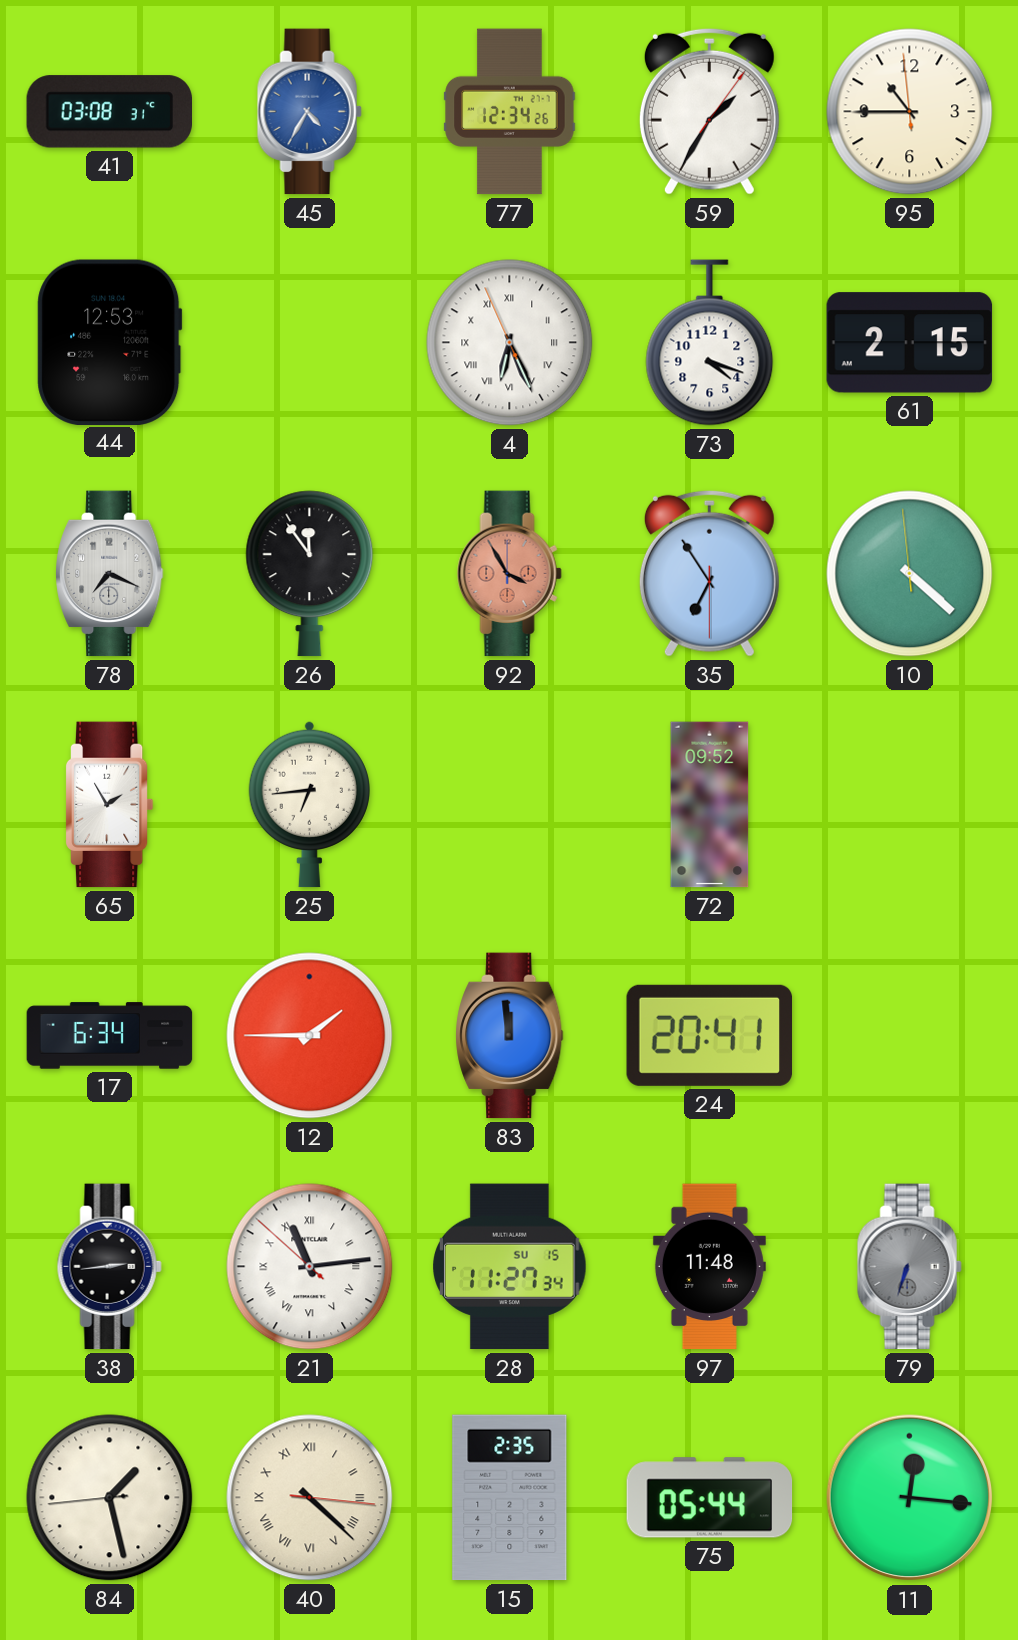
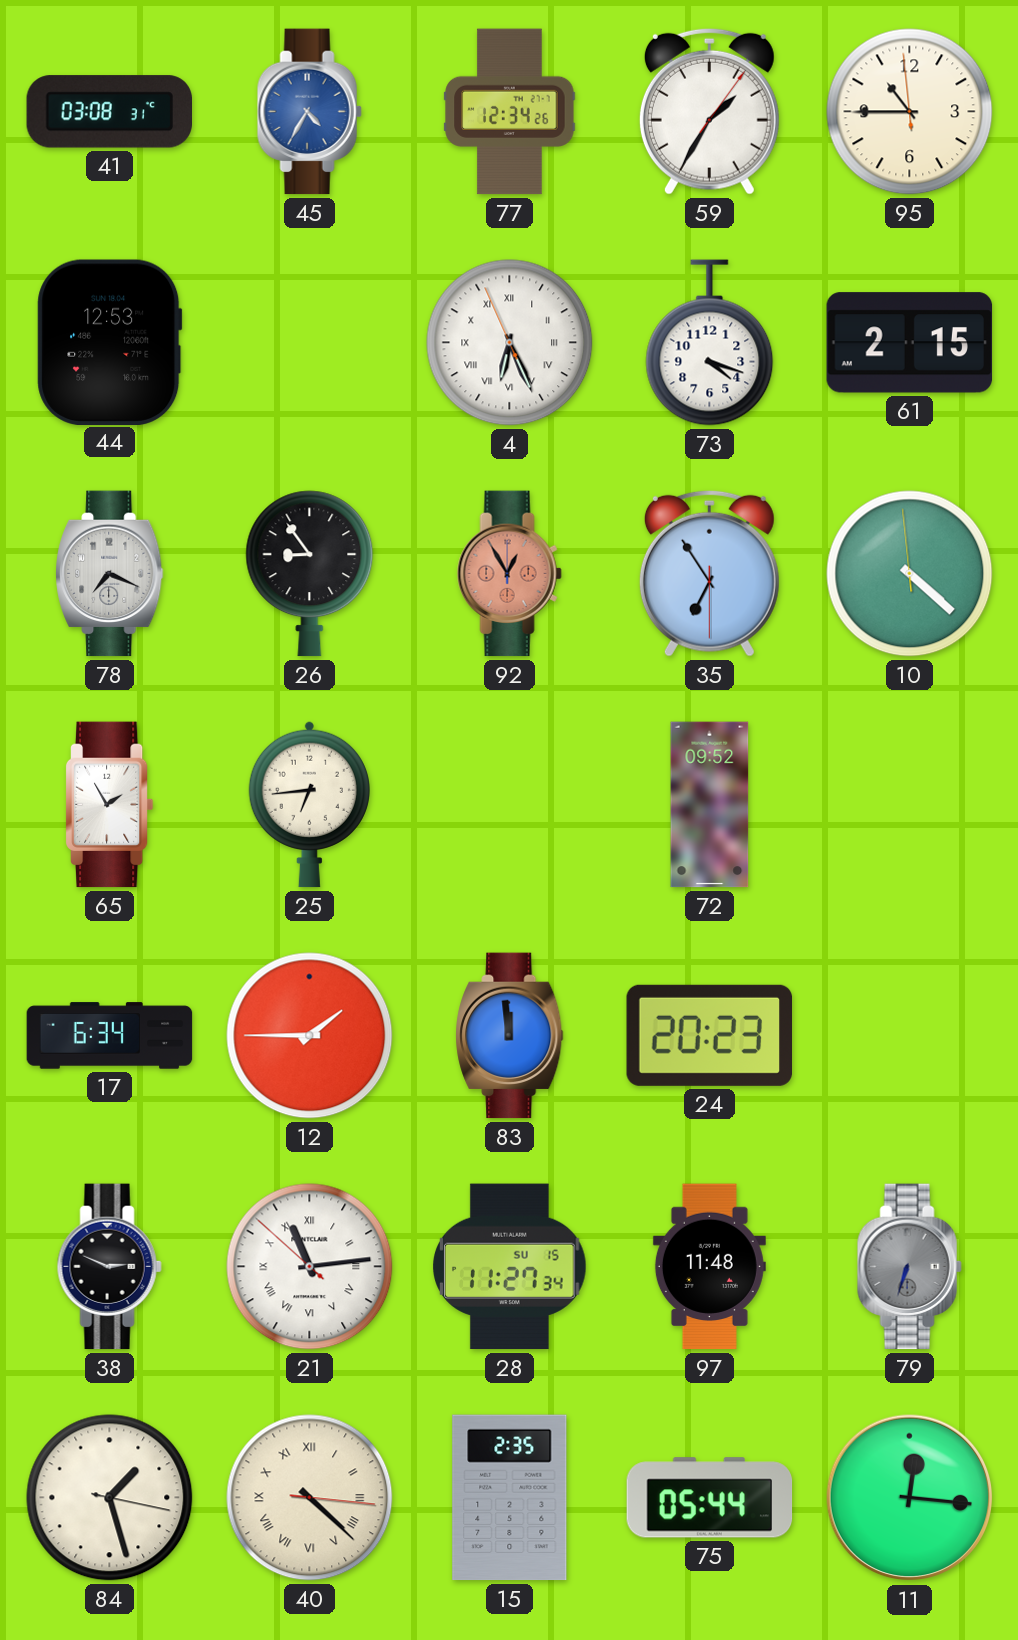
26: 11:54 -> 8:54 (310, 574)
92: 3:55 -> 12:55 (509, 574)
24: 20:41 -> 20:23 (709, 1035)
38: 2:44 -> 2:49 (109, 1267)
84: 1:27:44 -> 1:27:17 (110, 1498)
